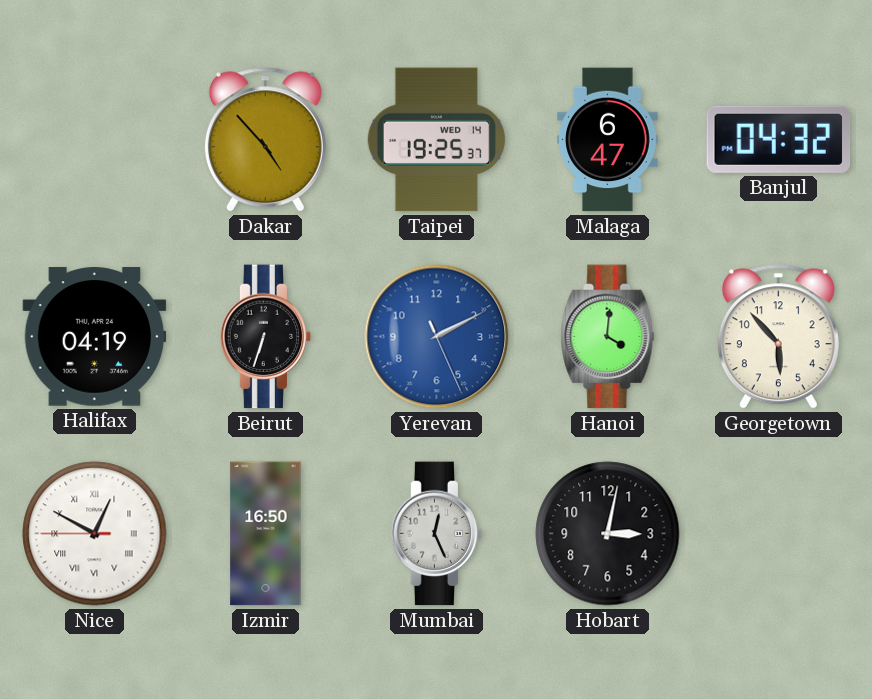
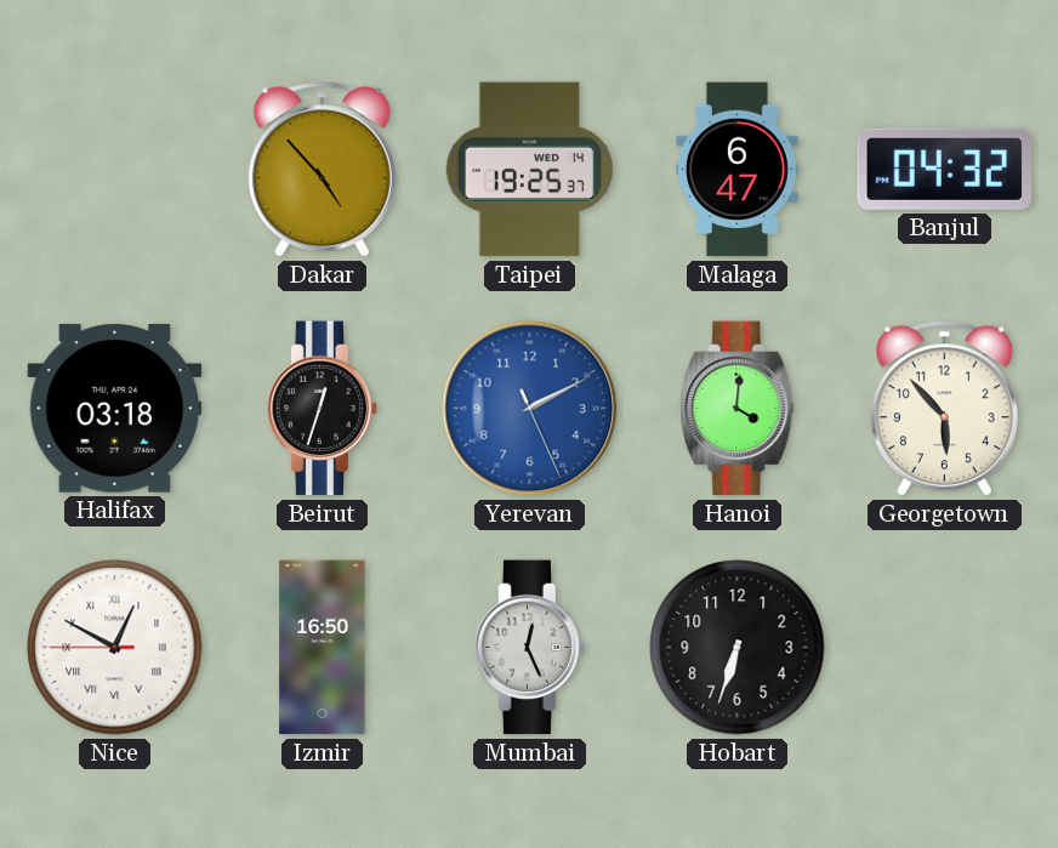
Halifax: 04:19 -> 03:18 (115, 409)
Beirut: 6:33 -> 12:33 (323, 409)
Hobart: 3:02 -> 6:33 (738, 648)
